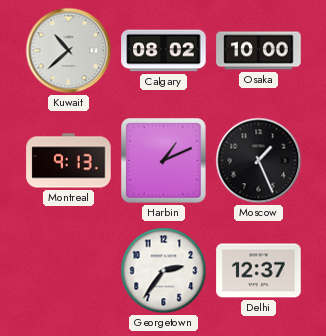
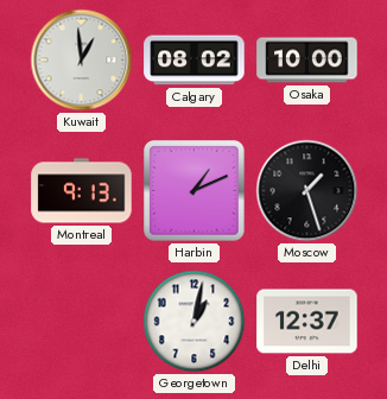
Kuwait: 10:38 -> 12:59 (82, 61)
Moscow: 1:26 -> 1:27 (307, 191)
Georgetown: 2:36 -> 1:02 (195, 322)
